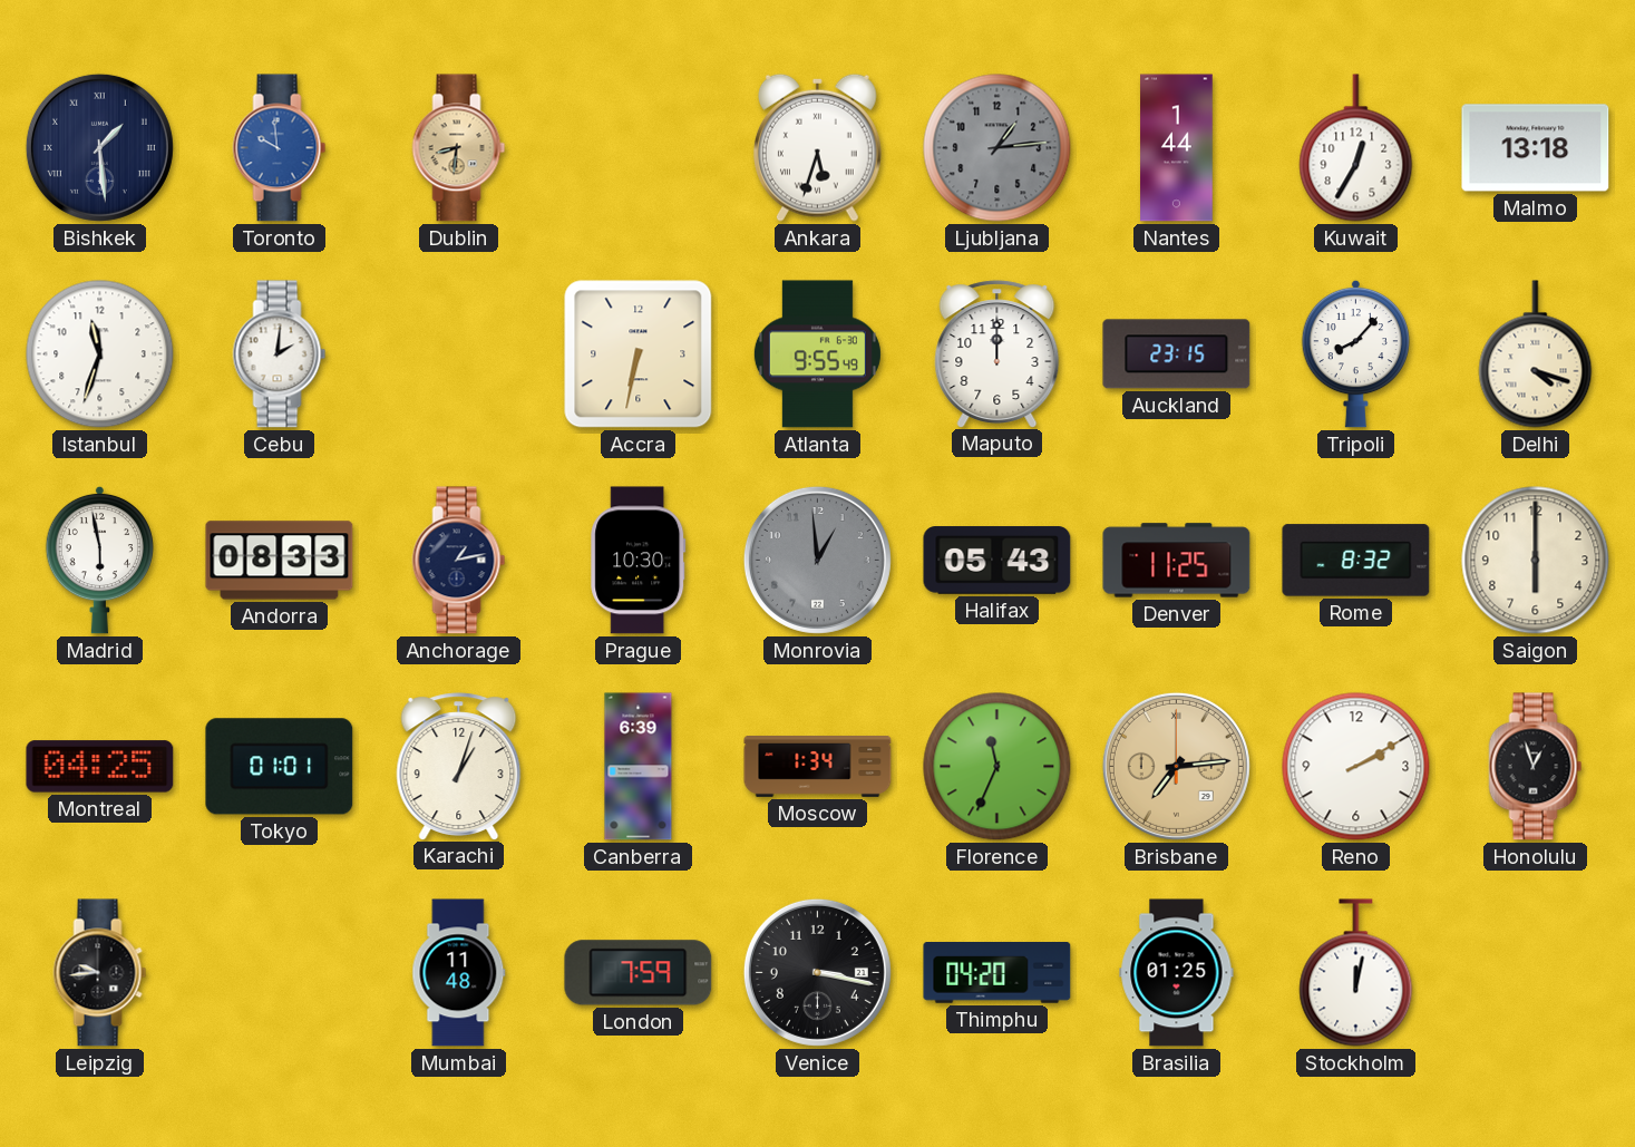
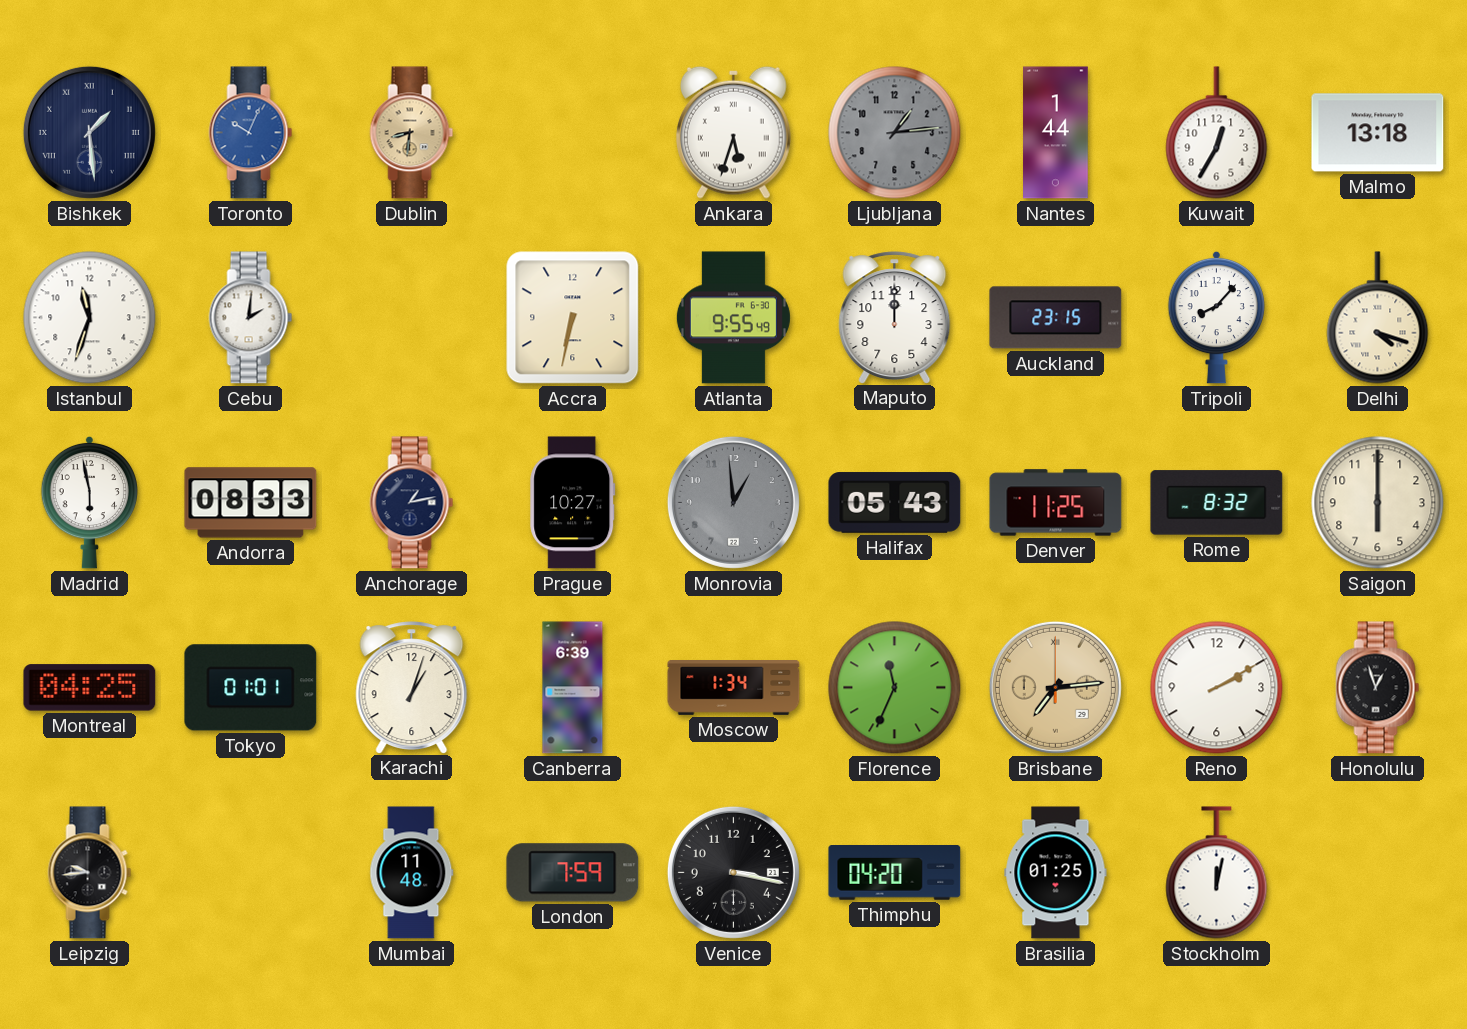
Toronto: 9:59 -> 10:04 (251, 133)
Prague: 10:30 -> 10:27 (573, 503)
